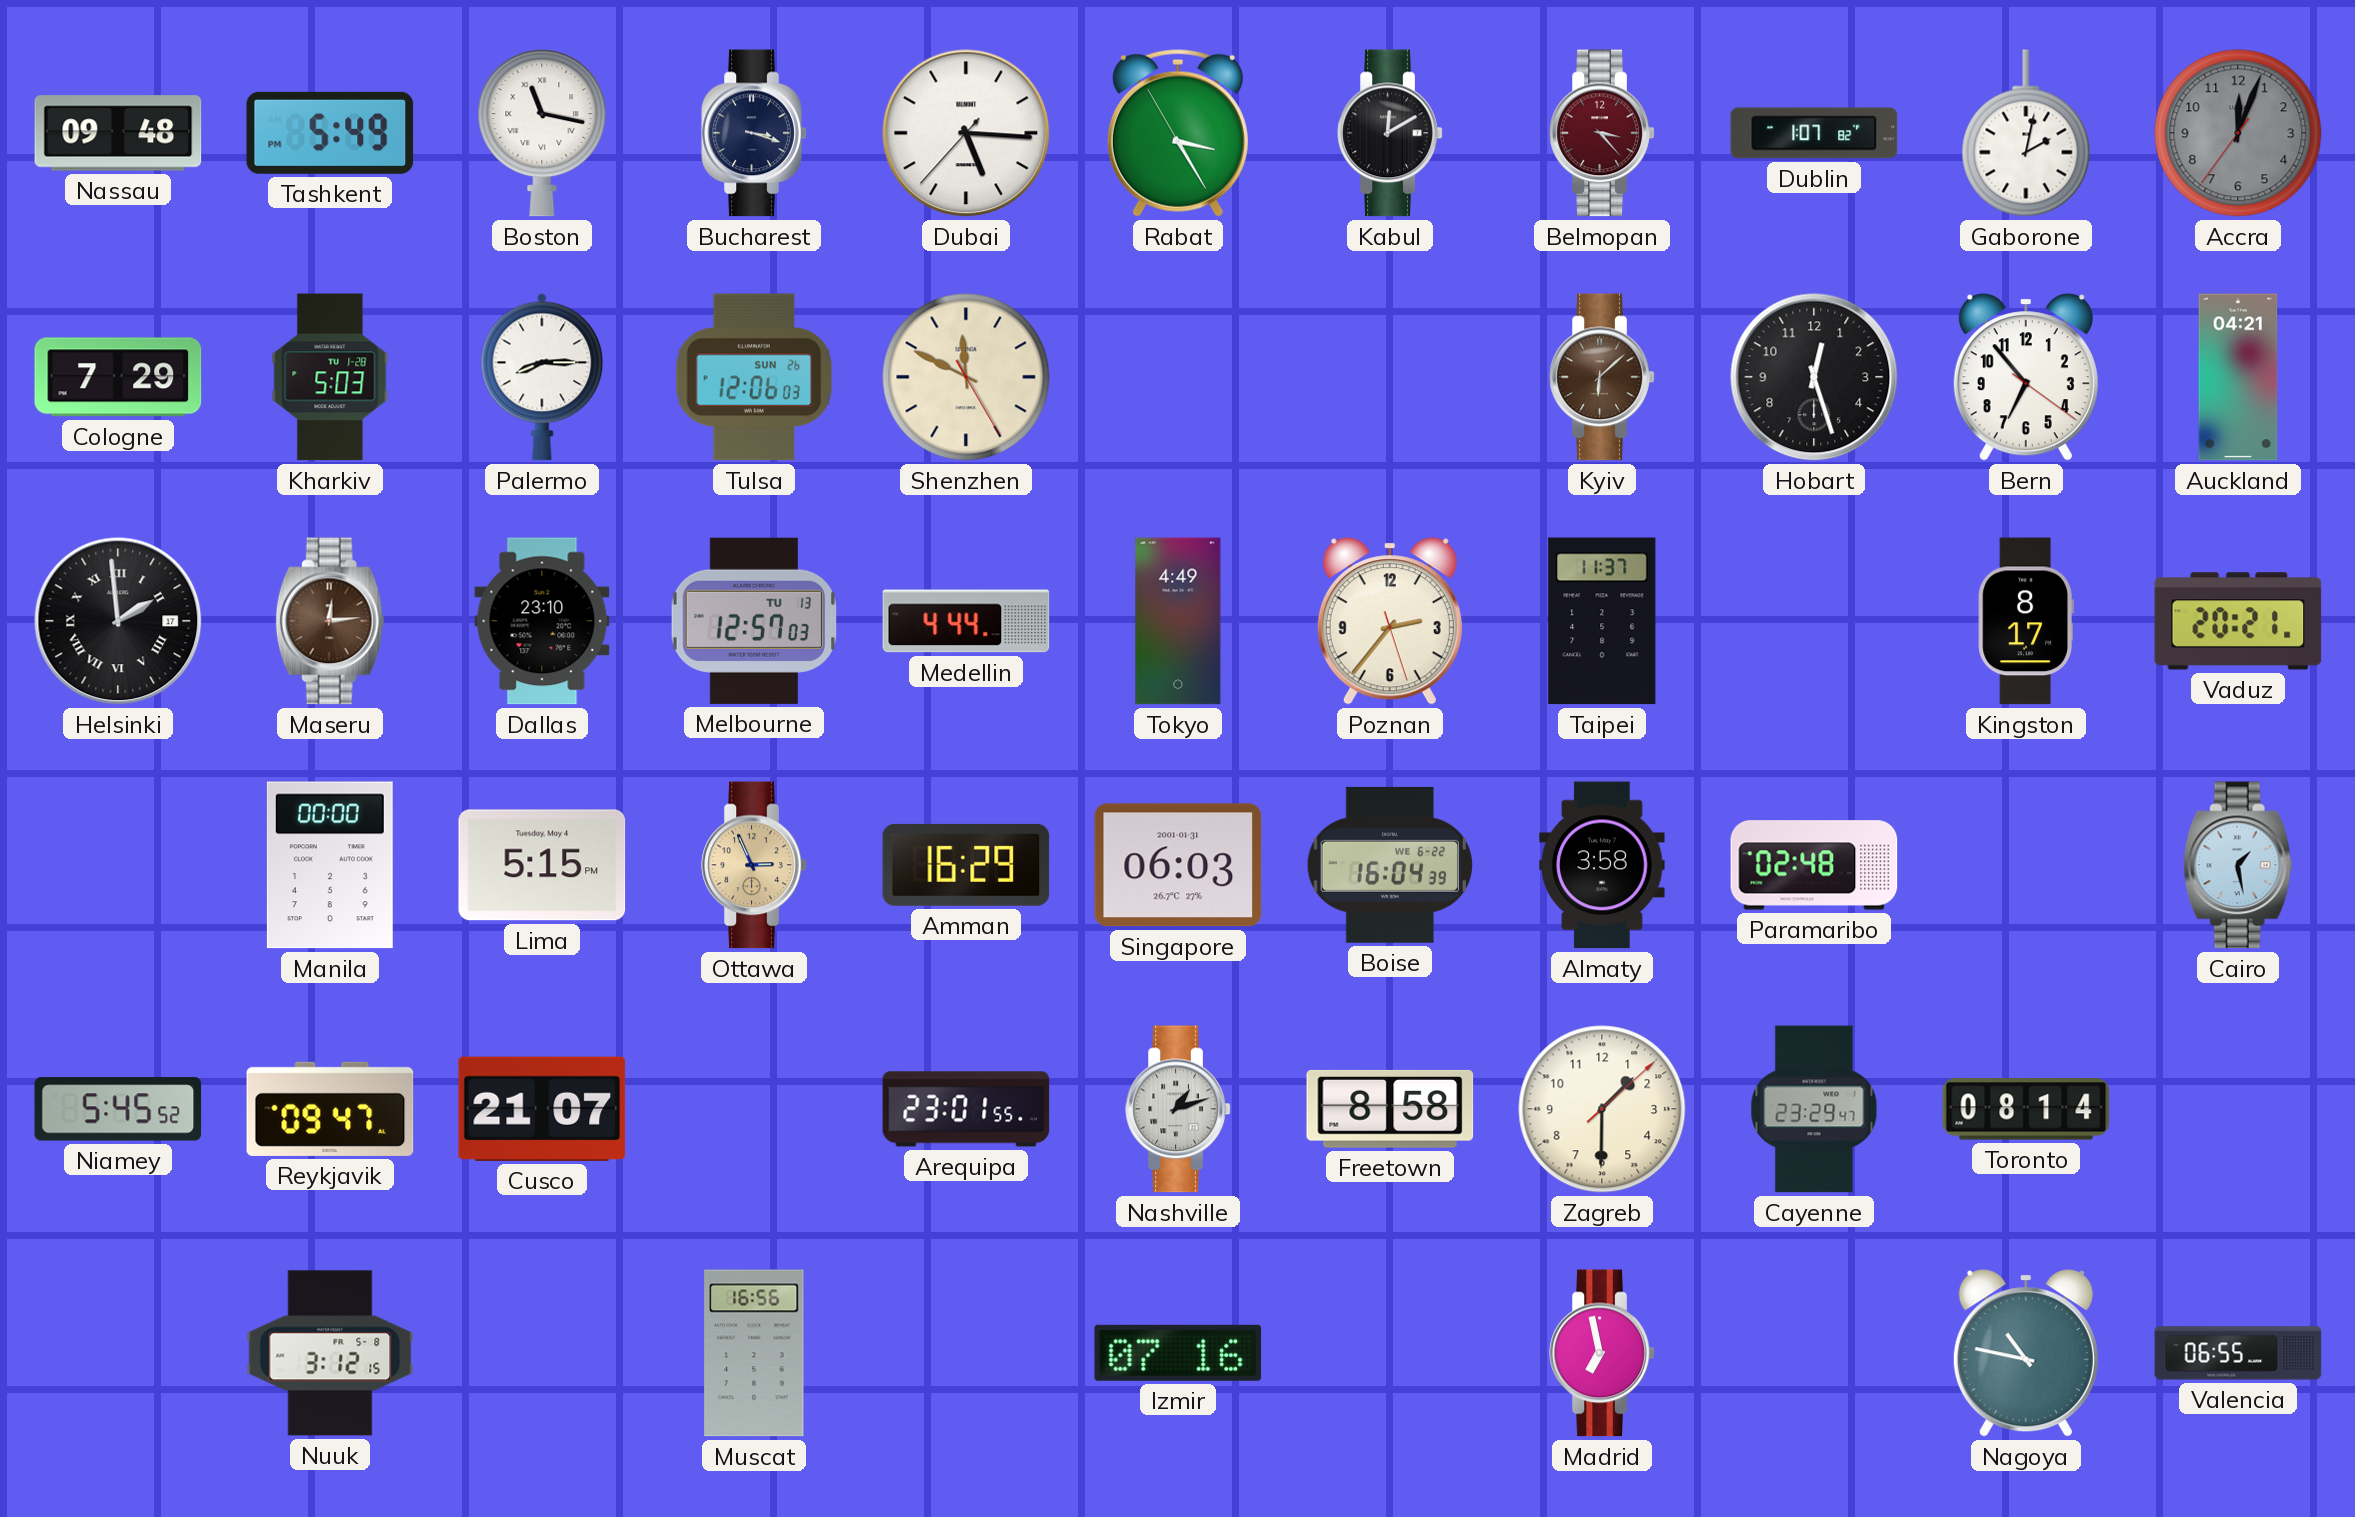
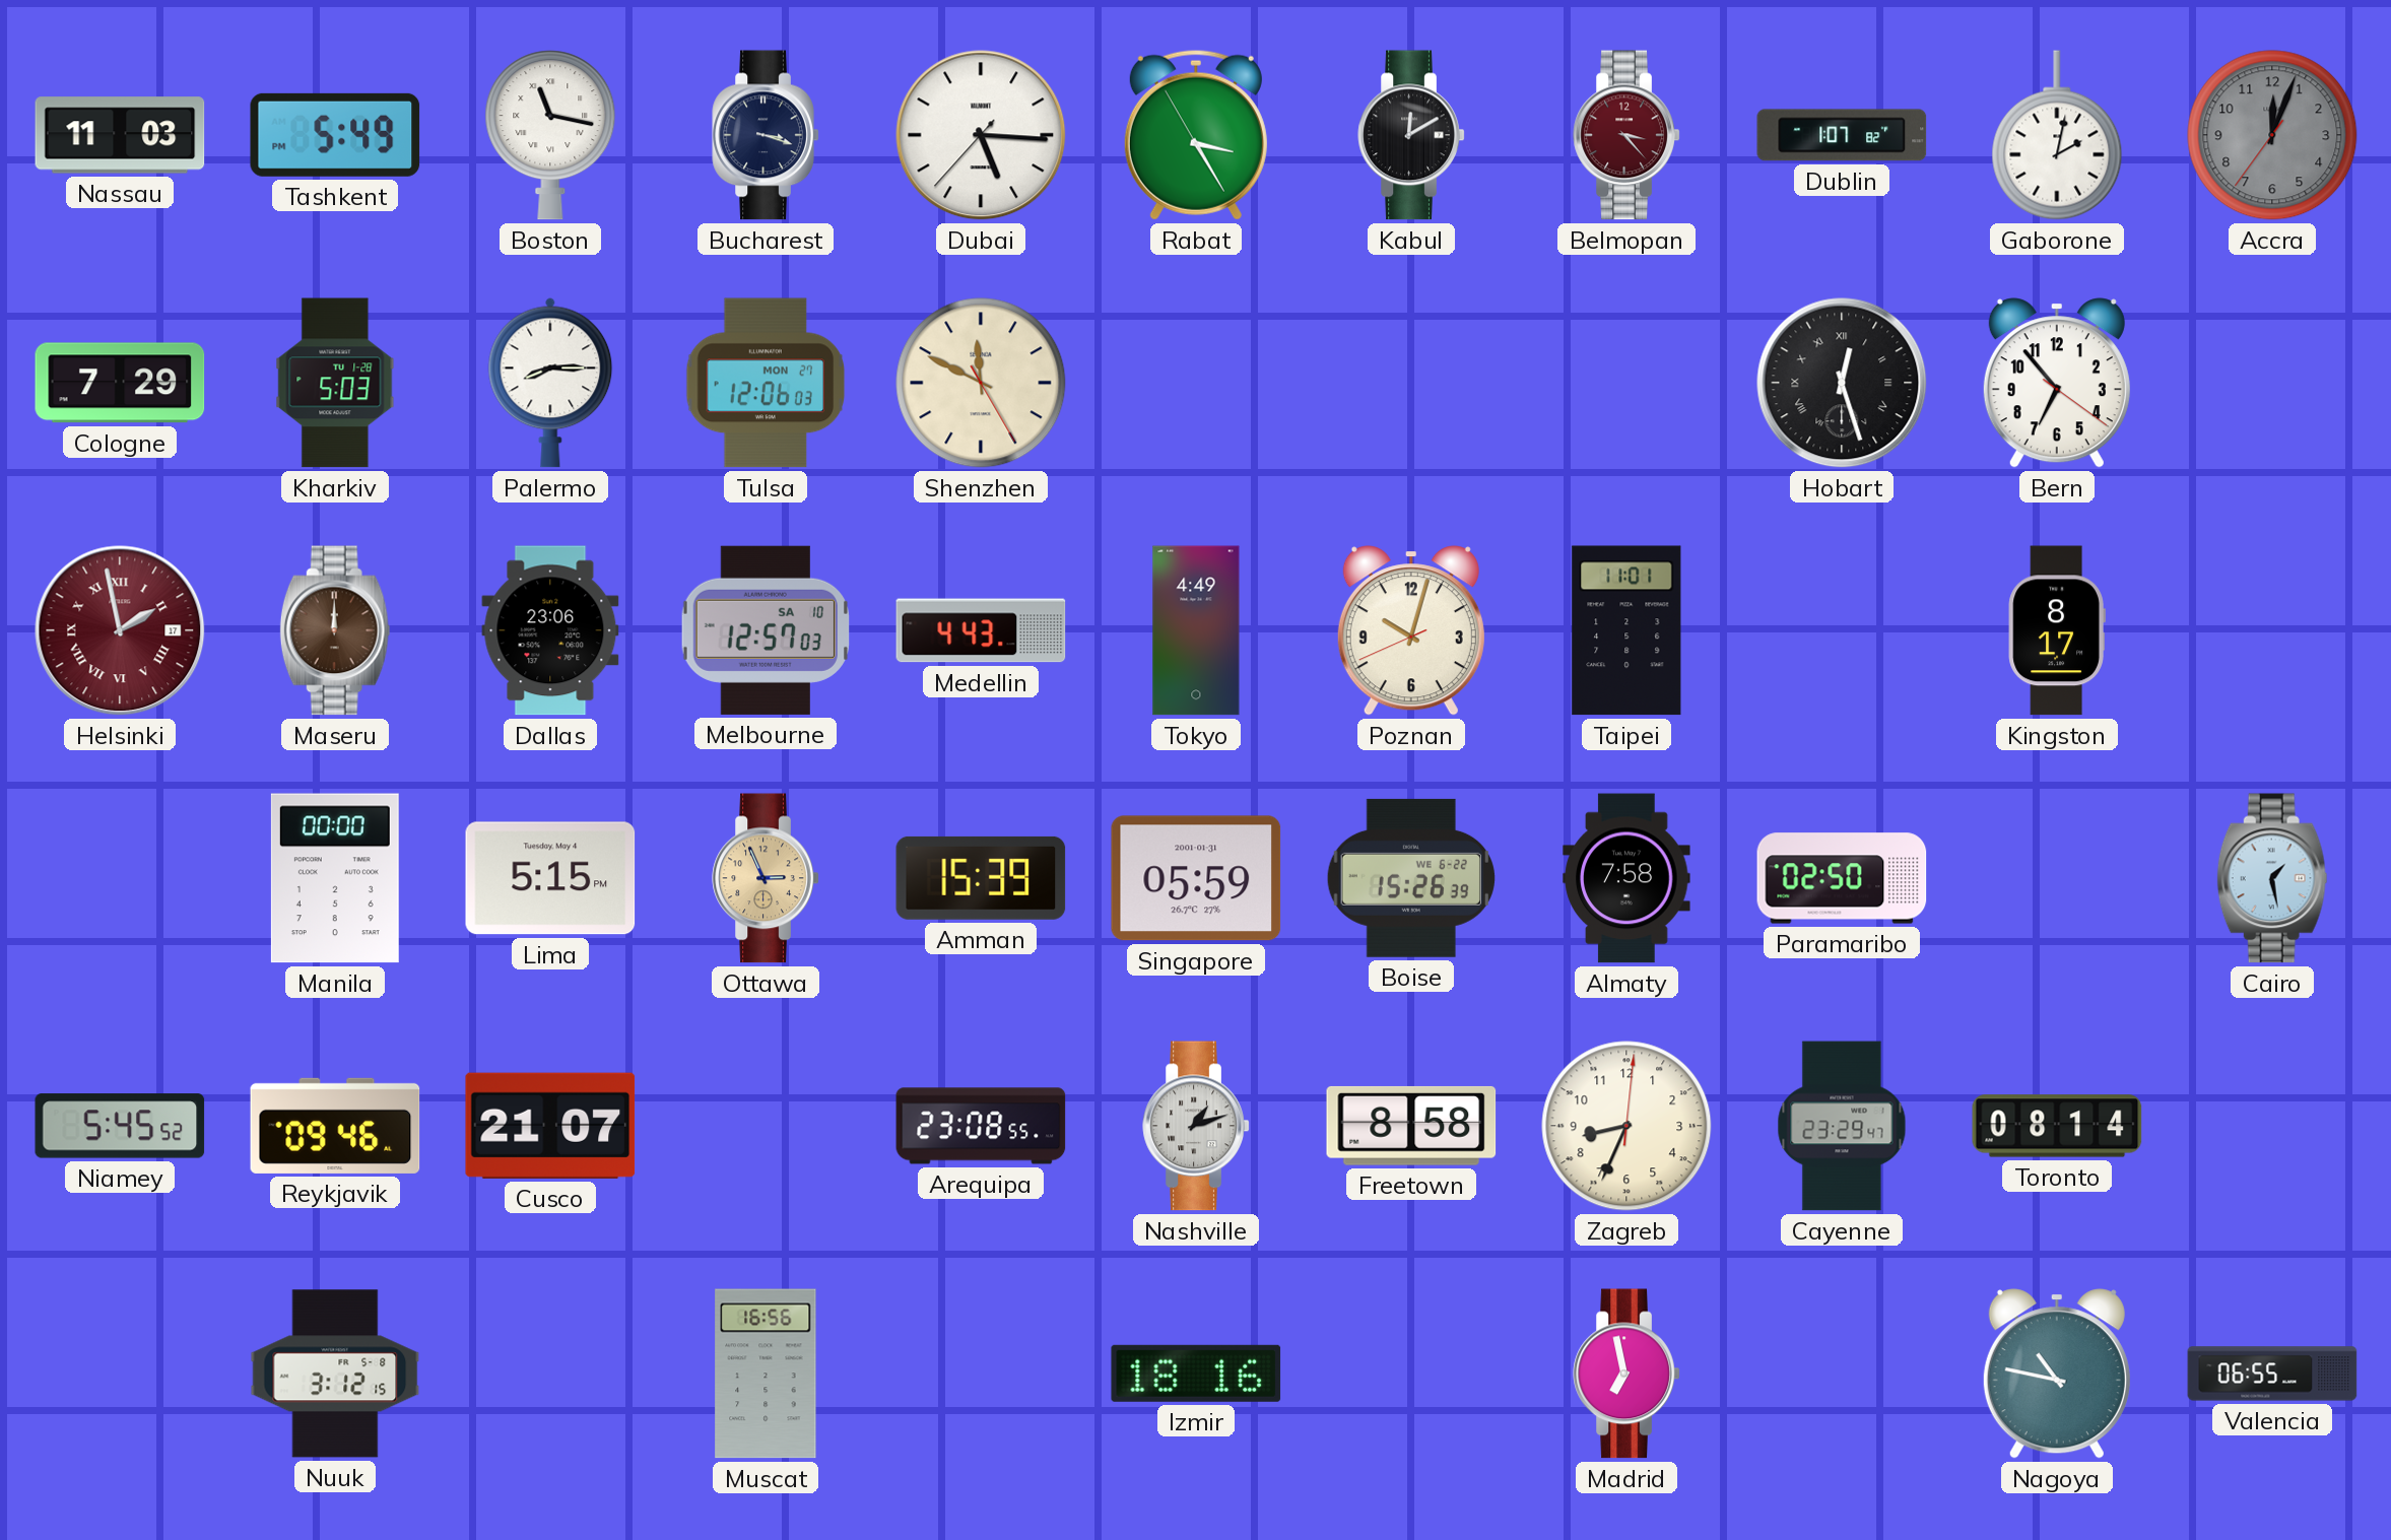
Nassau: 09:48 -> 11:03 (120, 135)
Tulsa date: SUN 26 -> MON 27 (766, 383)
Kyiv: 6:08 -> none (1602, 377)
Hobart numerals: Arabic -> Roman (1842, 383)
Auckland: 04:21 -> none (2238, 377)
Helsinki: 1:59 -> 1:58 (120, 630)
Helsinki dial: black -> burgundy (120, 630)
Maseru: 12:14 -> 12:00 (335, 630)
Dallas: 23:10 -> 23:06 (550, 630)
Melbourne date: TU 13 -> SA 10 (765, 630)
Medellin: 4:44 -> 4:43 (981, 630)
Poznan: 2:36 -> 10:02 (1411, 630)
Taipei: 11:37 -> 11:01 (1626, 630)
Vaduz: 20:21 -> none (2238, 621)
Amman: 16:29 -> 15:39 (981, 878)
Singapore: 06:03 -> 05:59 (1196, 878)
Boise: 16:04 -> 15:26 (1411, 878)
Almaty: 3:58 -> 7:58 (1626, 878)
Paramaribo: 02:48 -> 02:50 (1842, 878)
Reykjavik: 09:47 -> 09:46 (335, 1126)
Arequipa: 23:01 -> 23:08 (981, 1126)
Zagreb: 1:30 -> 8:34 (1626, 1126)
Izmir: 07:16 -> 18:16 (1196, 1374)
